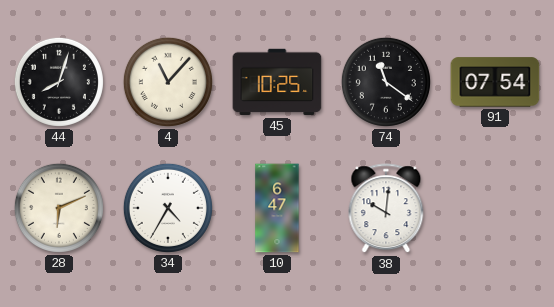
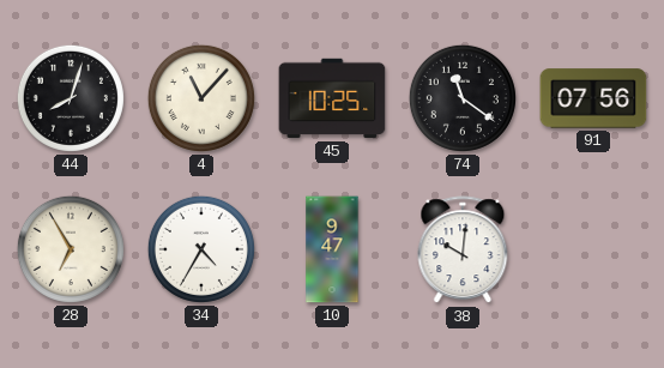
91: 07:54 -> 07:56 (593, 98)
28: 6:11 -> 6:55 (71, 249)
10: 6:47 -> 9:47 (332, 249)
